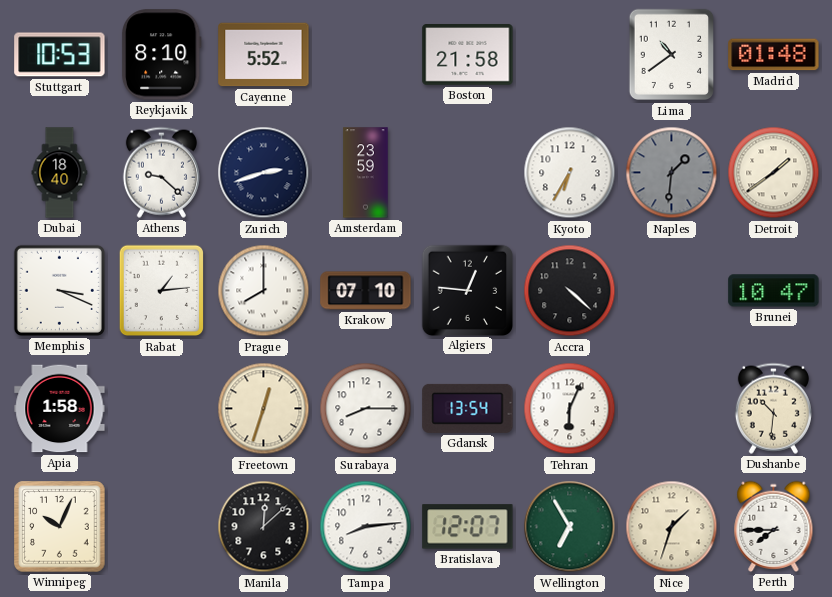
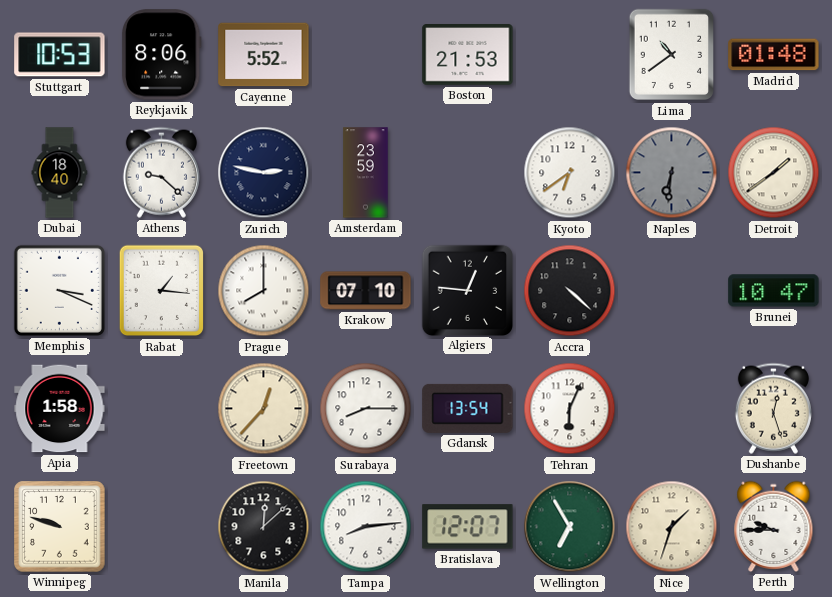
Reykjavik: 8:10 -> 8:06 (161, 55)
Boston: 21:58 -> 21:53 (468, 55)
Zurich: 2:42 -> 2:47 (264, 173)
Kyoto: 6:35 -> 6:39 (570, 173)
Naples: 1:31 -> 6:31 (672, 173)
Rabat: 1:14 -> 1:16 (161, 291)
Freetown: 12:33 -> 12:37 (264, 409)
Dushanbe: 10:31 -> 12:27 (773, 408)
Winnipeg: 10:04 -> 9:48 (60, 527)
Perth: 7:45 -> 9:45 (774, 526)
